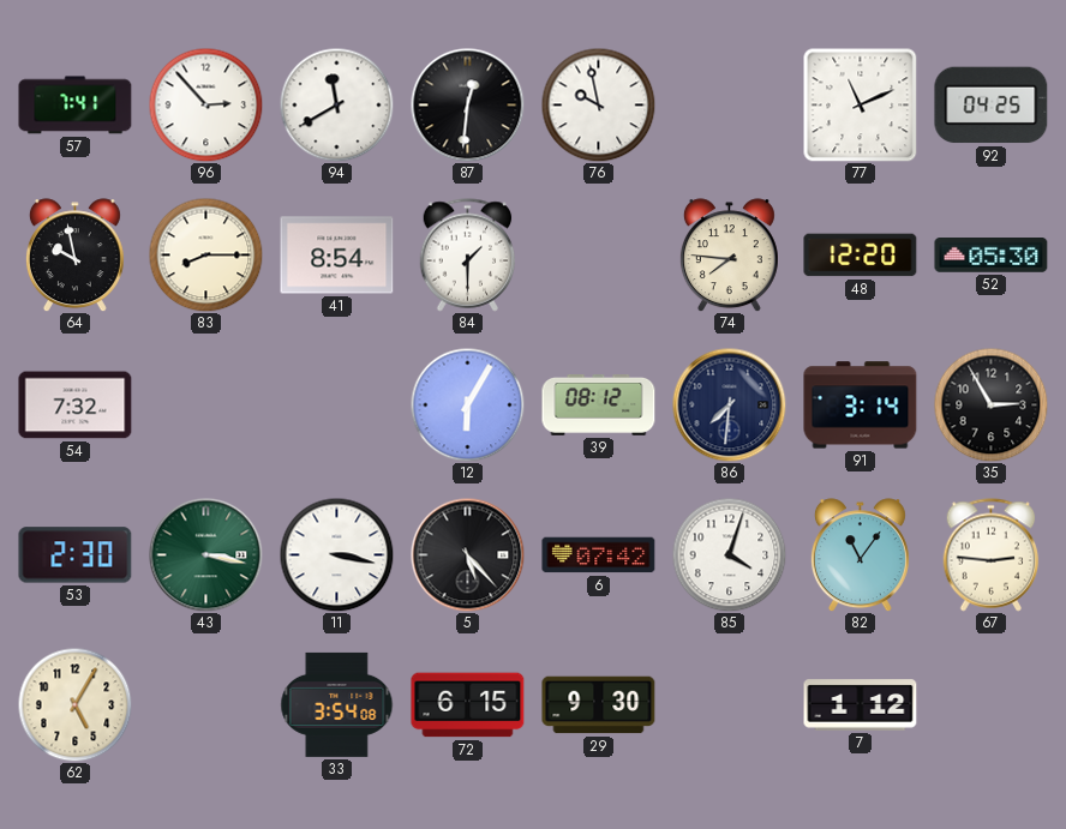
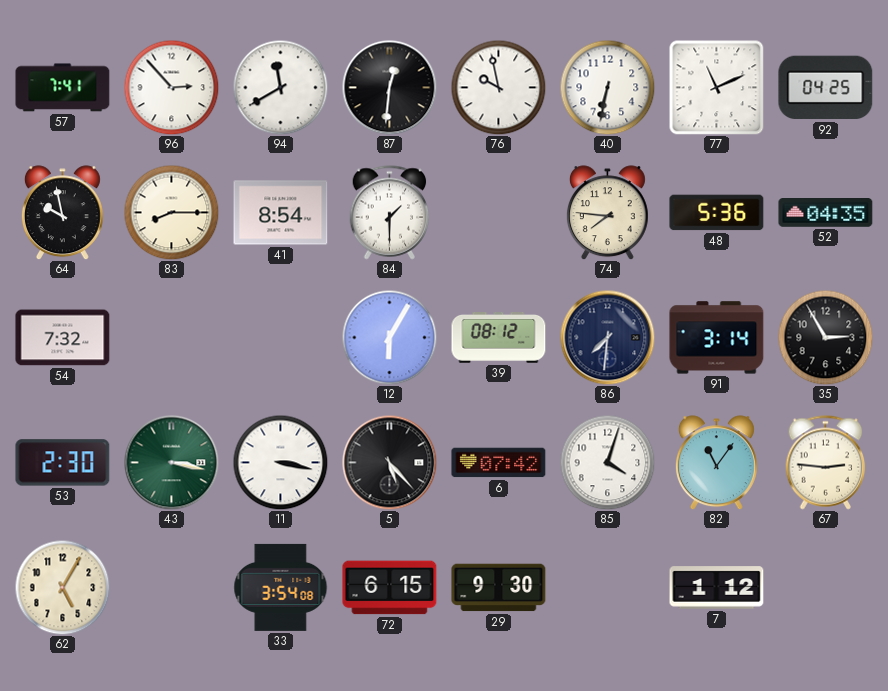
40: none -> 6:32 (607, 87)
48: 12:20 -> 5:36 (717, 213)
52: 05:30 -> 04:35 (826, 213)
